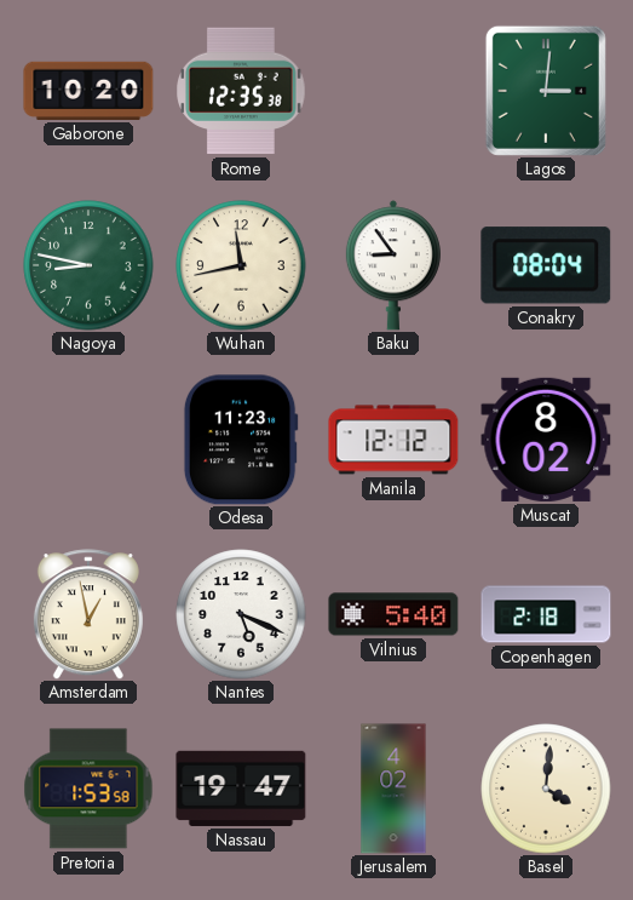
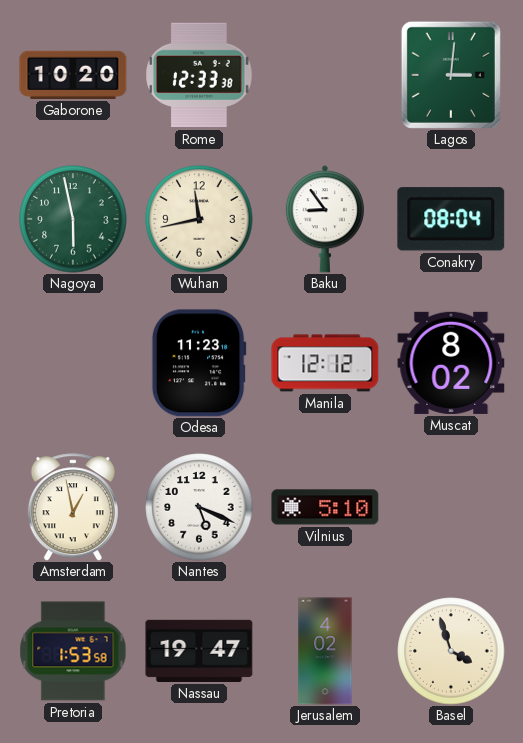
Rome: 12:35 -> 12:33 (199, 75)
Nagoya: 8:47 -> 5:58 (73, 219)
Vilnius: 5:40 -> 5:10 (325, 507)
Copenhagen: 2:18 -> none (546, 614)
Basel: 4:01 -> 3:57 (451, 651)
